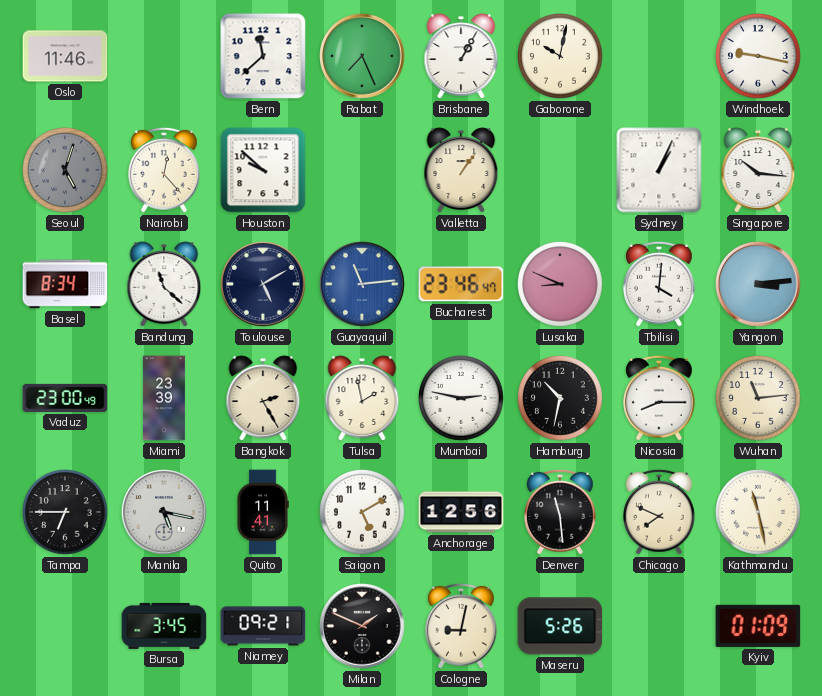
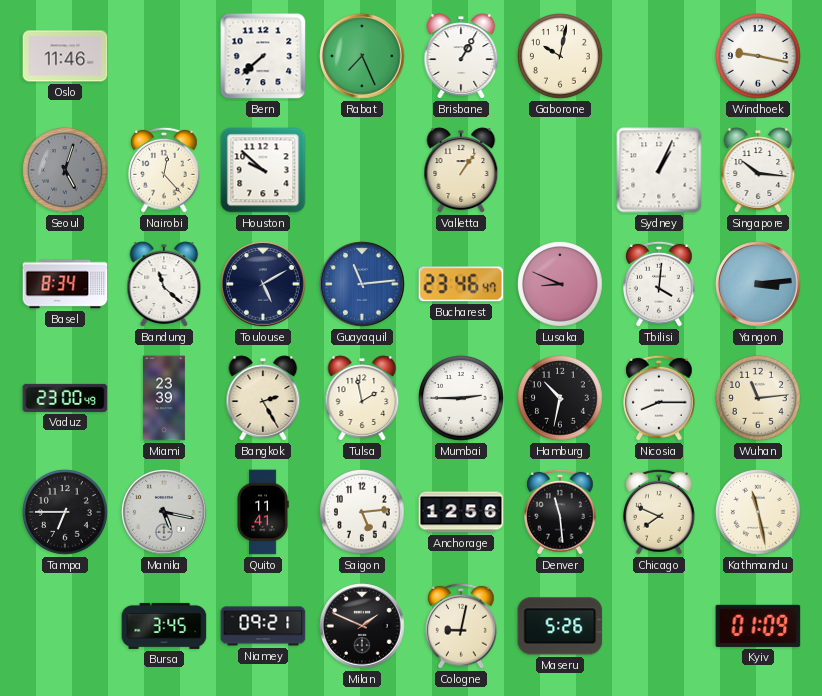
Bern: 11:38 -> 7:38 (263, 56)
Mumbai: 2:47 -> 2:45 (462, 399)
Saigon: 5:10 -> 5:14 (363, 513)
